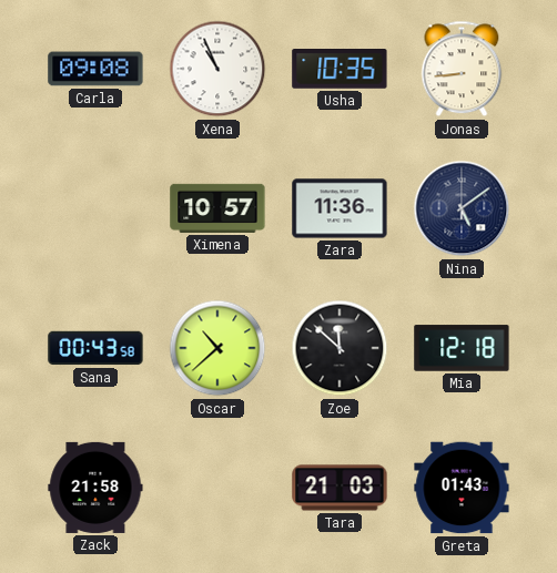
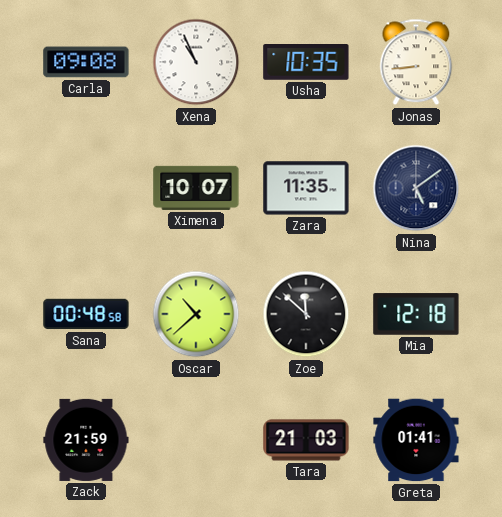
Ximena: 10:57 -> 10:07 (196, 188)
Zara: 11:36 -> 11:35 (306, 188)
Sana: 00:43 -> 00:48 (86, 314)
Zack: 21:58 -> 21:59 (86, 440)
Greta: 01:43 -> 01:41 (416, 440)
